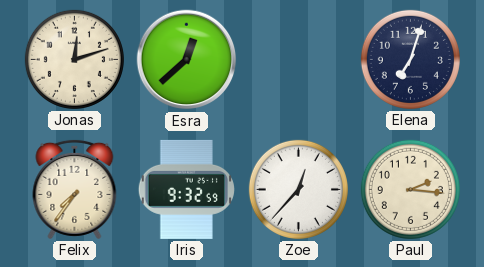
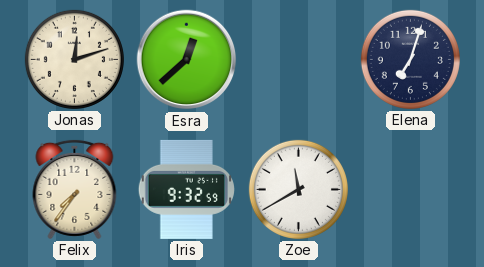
Zoe: 12:37 -> 11:40 (298, 189)
Paul: 2:16 -> none (410, 189)
